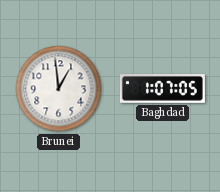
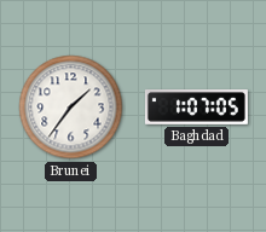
Brunei: 12:59 -> 1:36 (71, 108)
